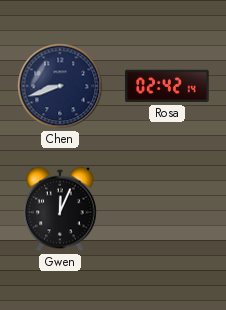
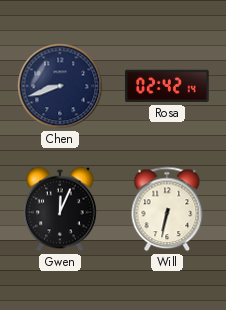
Will: none -> 6:32 (167, 209)
